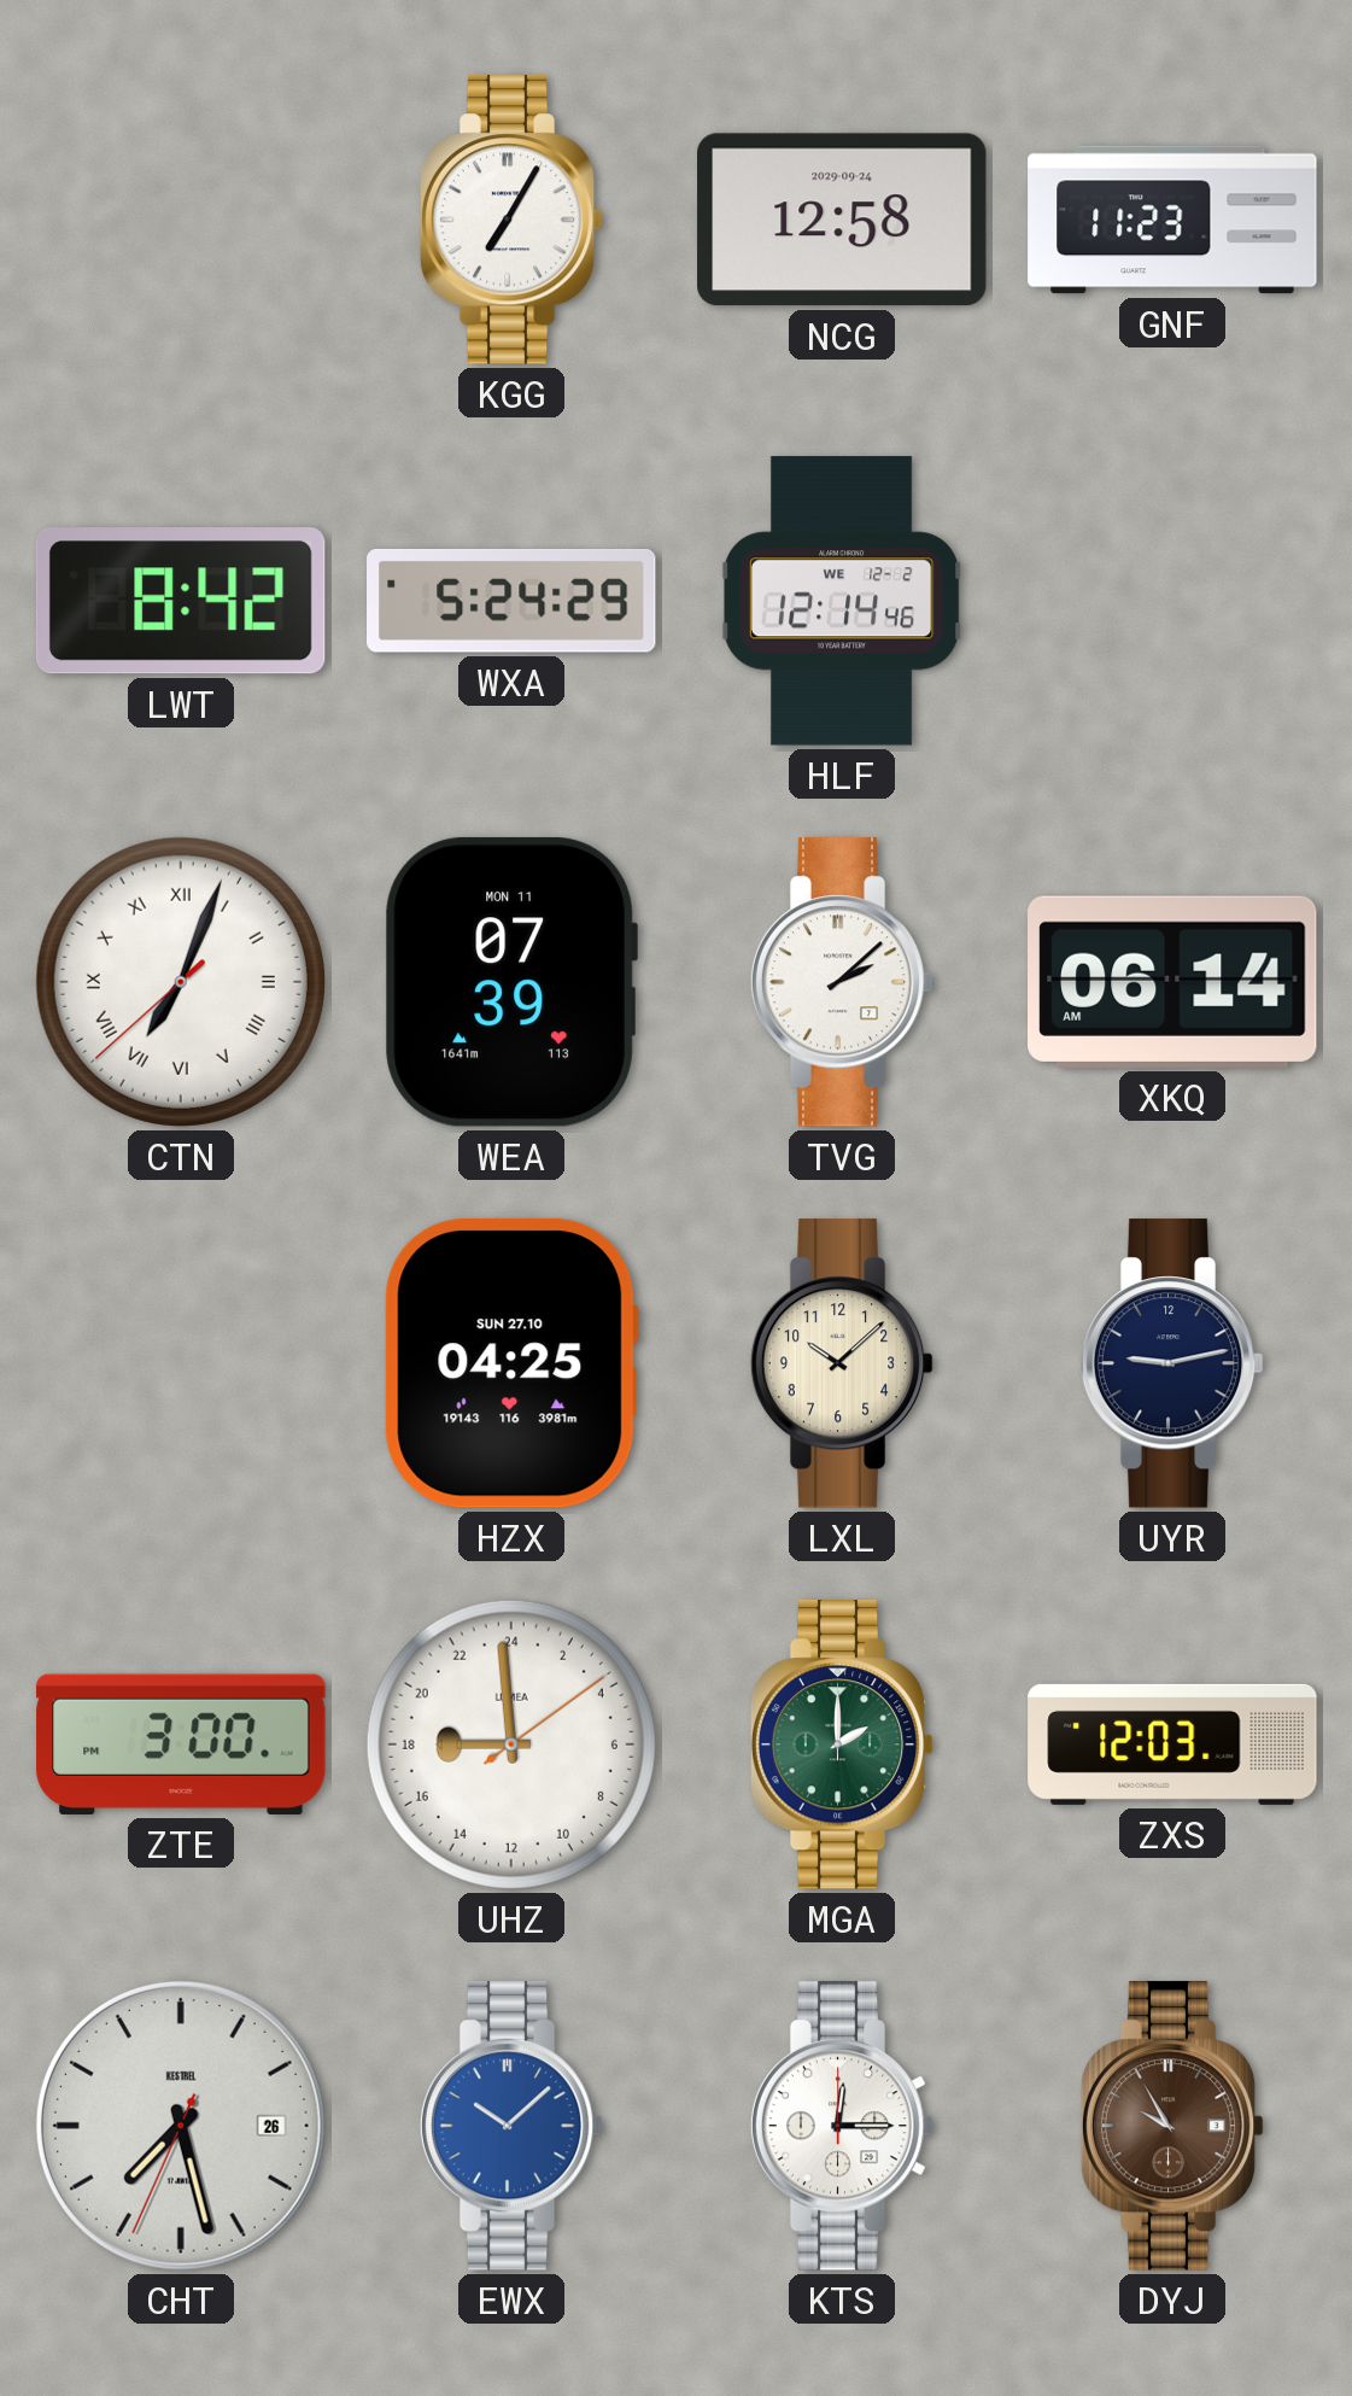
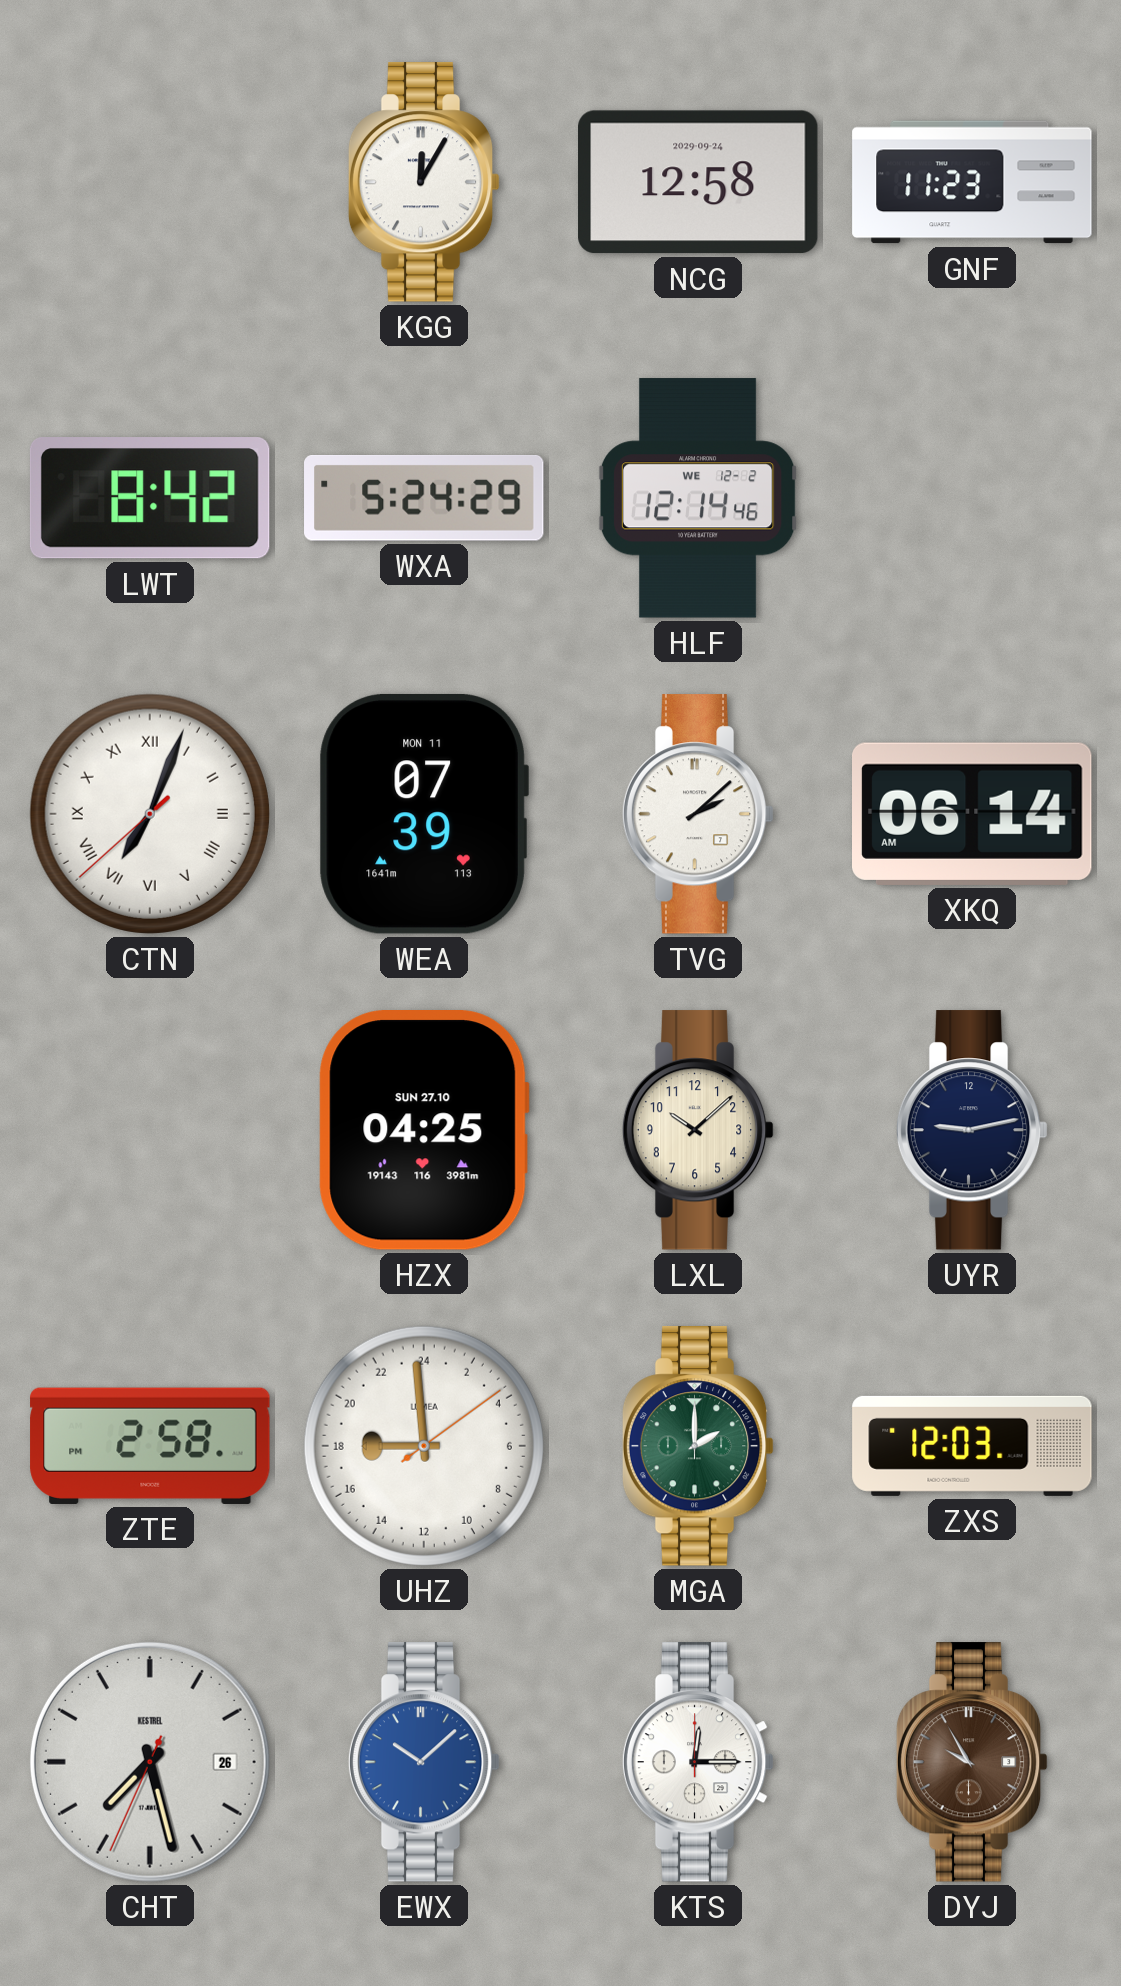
KGG: 7:05 -> 12:05 (424, 182)
ZTE: 3:00 -> 2:58 (150, 1446)
